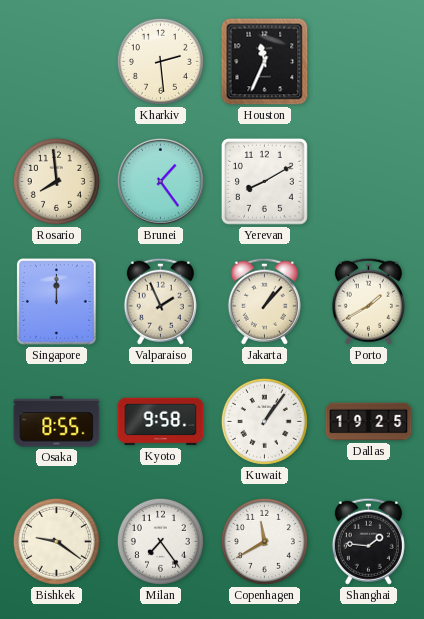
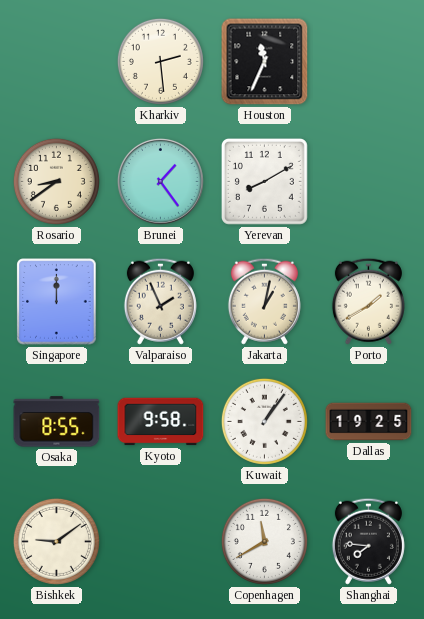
Rosario: 7:59 -> 8:39 (56, 181)
Jakarta: 1:07 -> 1:02 (264, 301)
Bishkek: 9:21 -> 9:09 (56, 541)
Milan: 7:24 -> none (160, 541)
Shanghai: 1:46 -> 7:46 (368, 541)
